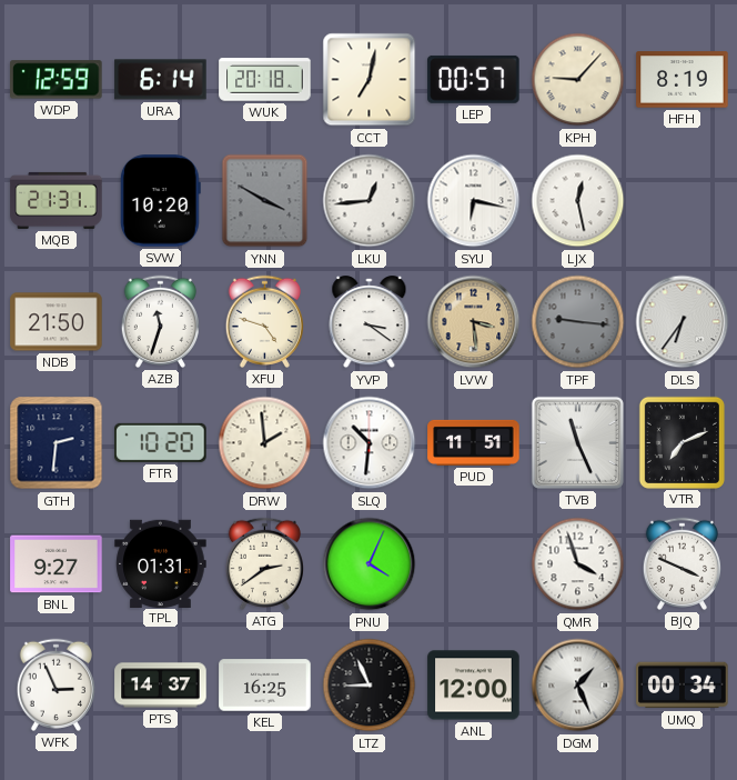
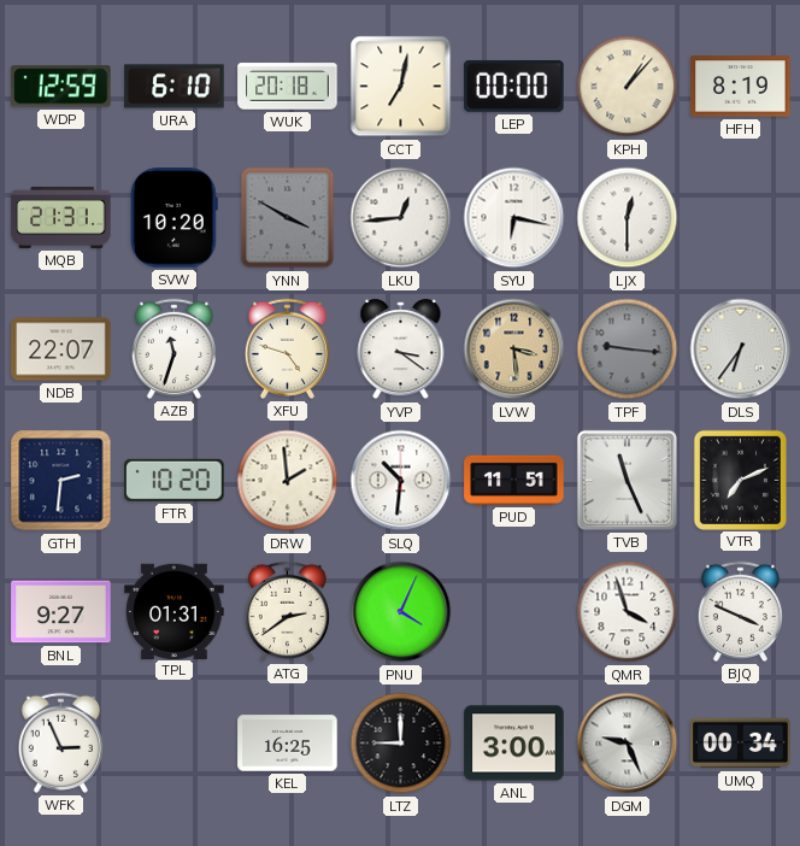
URA: 6:14 -> 6:10 (175, 87)
LEP: 00:57 -> 00:00 (514, 86)
KPH: 9:07 -> 1:07 (628, 87)
LJX: 12:28 -> 12:30 (628, 218)
NDB: 21:50 -> 22:07 (61, 349)
PTS: 14:37 -> none (161, 686)
LTZ: 8:56 -> 9:00 (401, 744)
ANL: 12:00 -> 3:00 (514, 744)
DGM: 1:26 -> 9:26 (628, 744)
